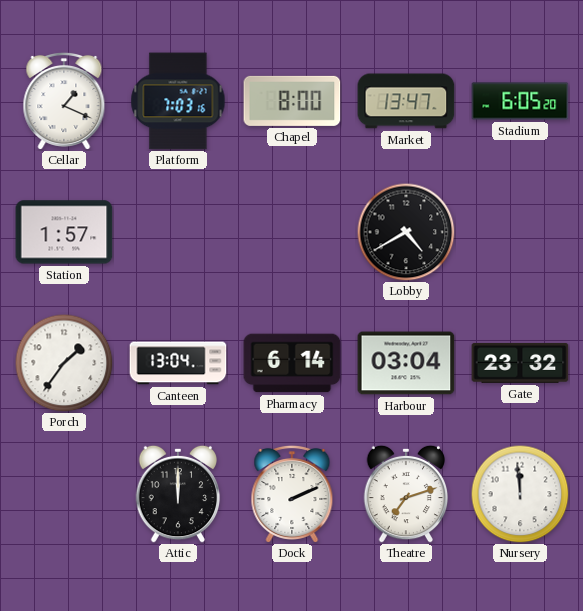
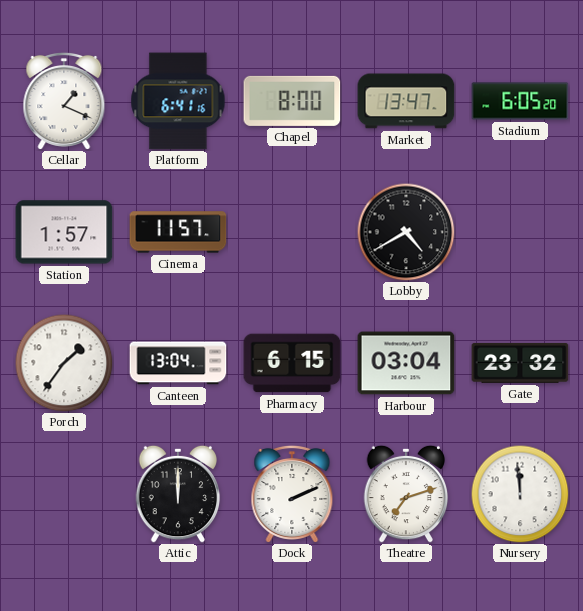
Platform: 7:03 -> 6:41 (178, 101)
Cinema: none -> 11:57 (178, 232)
Pharmacy: 6:14 -> 6:15 (292, 363)
